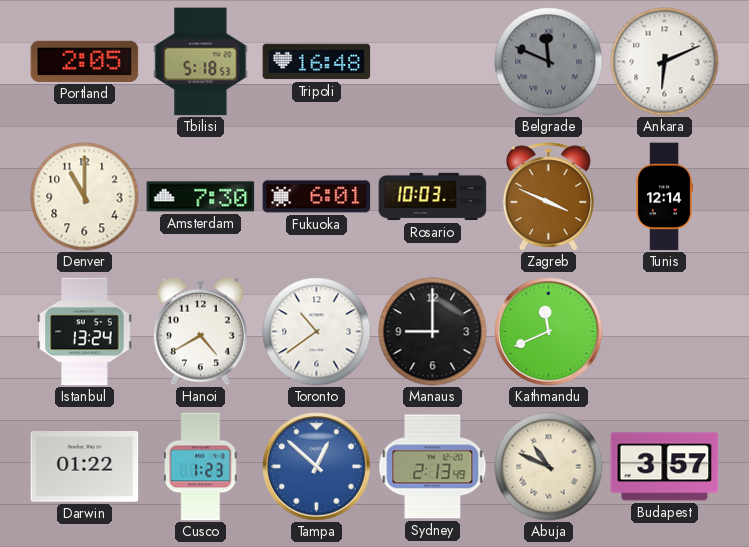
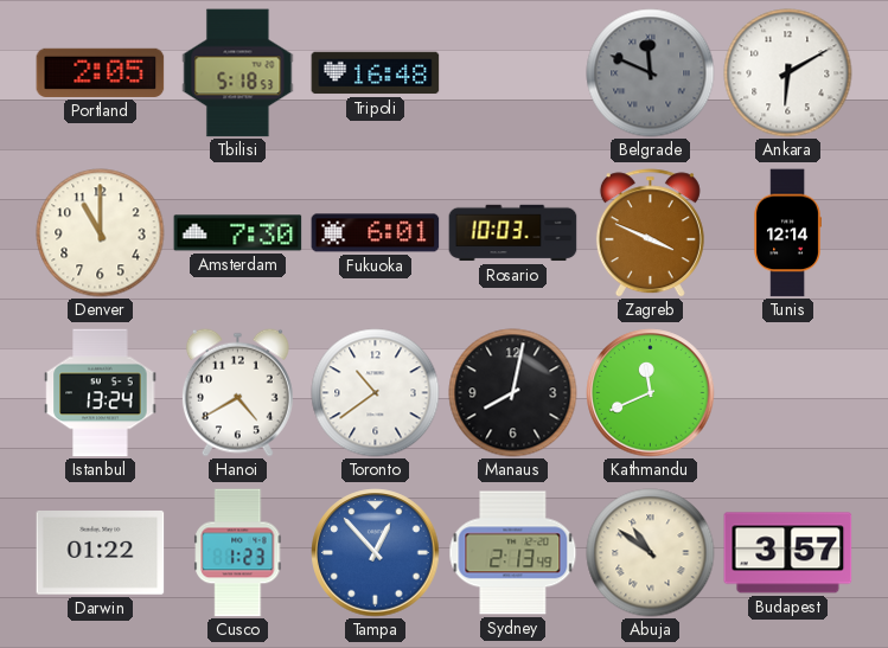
Ankara: 6:11 -> 6:10 (788, 73)
Manaus: 9:00 -> 8:02 (513, 393)
Tampa: 12:52 -> 12:53 (376, 553)
Abuja: 10:49 -> 10:51 (651, 553)
